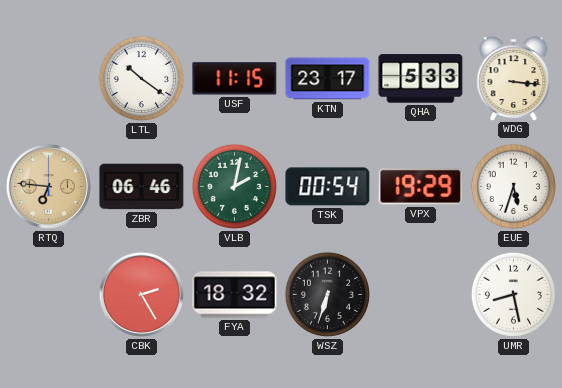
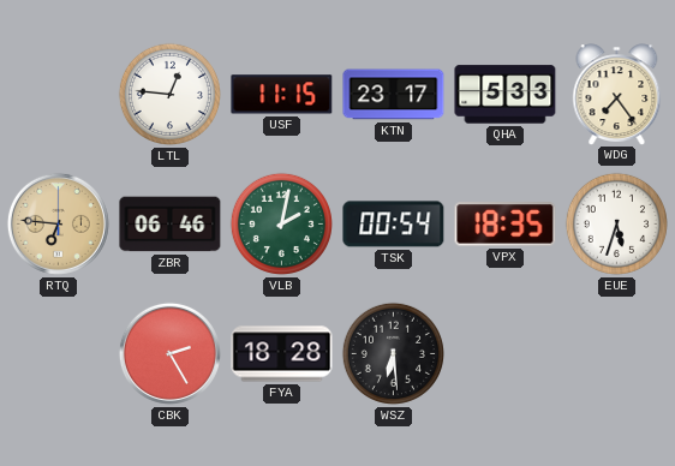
LTL: 10:21 -> 12:46 (169, 94)
WDG: 3:16 -> 7:24 (617, 94)
VPX: 19:29 -> 18:35 (506, 225)
FYA: 18:32 -> 18:28 (282, 354)
WSZ: 6:33 -> 6:29 (393, 353)
UMR: 8:28 -> none (513, 294)
